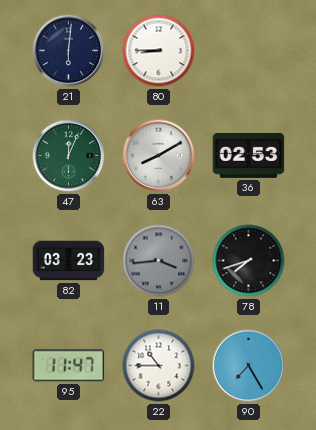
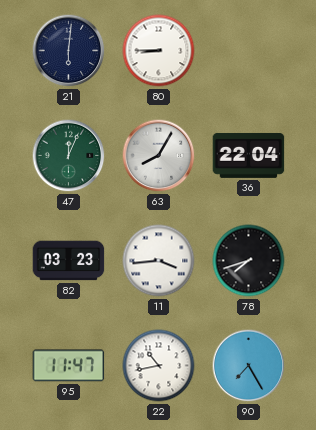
63: 8:10 -> 8:05 (159, 156)
36: 02:53 -> 22:04 (249, 155)
11 dial: grey -> white (159, 261)
22: 10:45 -> 10:43 (159, 366)
